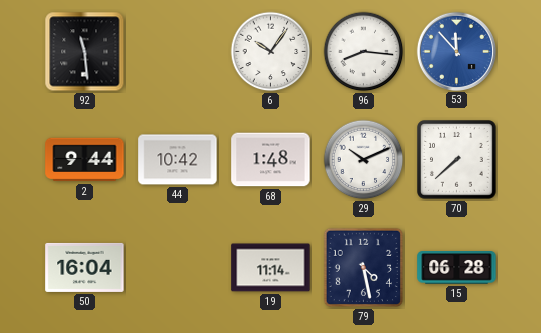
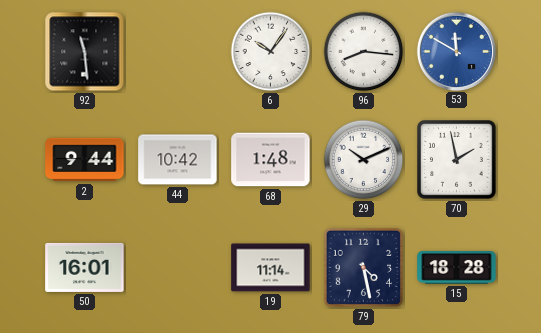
53: 11:53 -> 11:50 (456, 51)
70: 7:38 -> 1:58 (457, 160)
50: 16:04 -> 16:01 (85, 267)
15: 06:28 -> 18:28 (457, 268)
